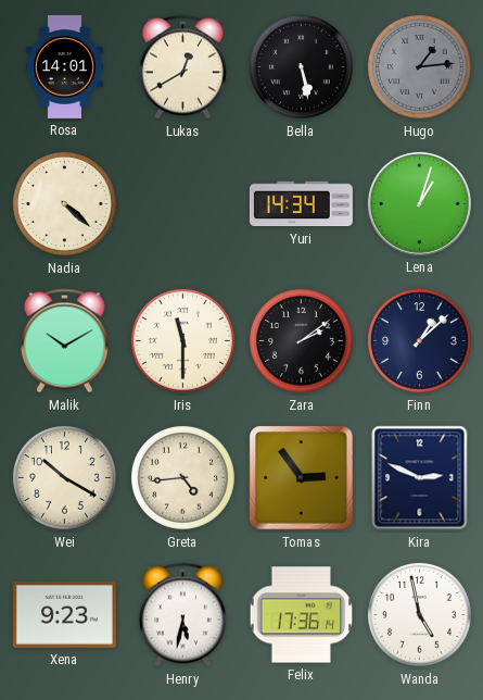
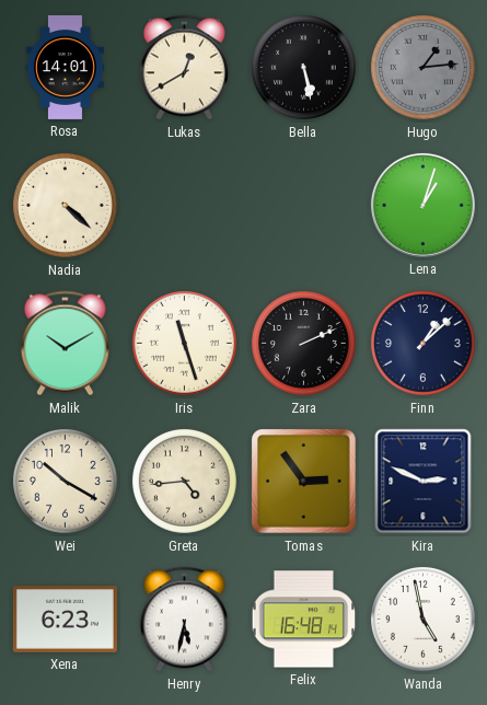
Yuri: 14:34 -> none (301, 204)
Iris: 11:30 -> 11:27 (185, 344)
Zara: 2:09 -> 2:11 (304, 344)
Xena: 9:23 -> 6:23 (65, 620)
Felix: 17:36 -> 16:48 (304, 620)
